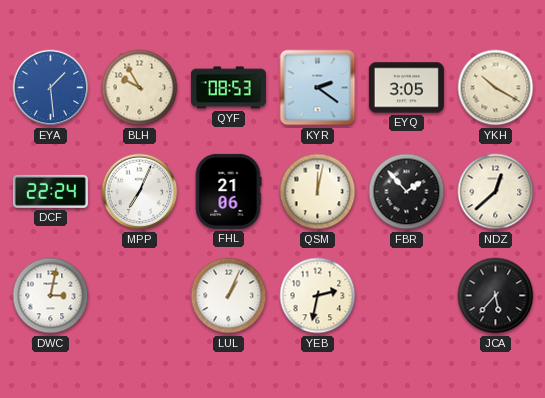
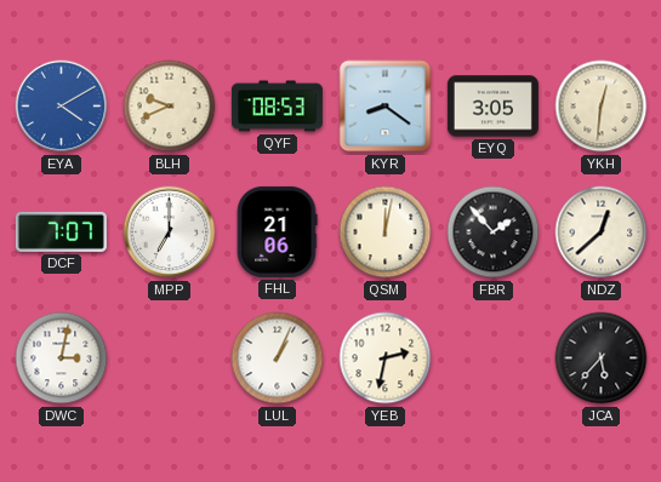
EYA: 1:29 -> 4:10 (62, 107)
BLH: 9:55 -> 9:41 (170, 107)
KYR: 2:21 -> 8:21 (386, 107)
YKH: 10:20 -> 12:31 (602, 107)
DCF: 22:24 -> 7:07 (61, 231)
MPP: 7:04 -> 7:00 (170, 233)
